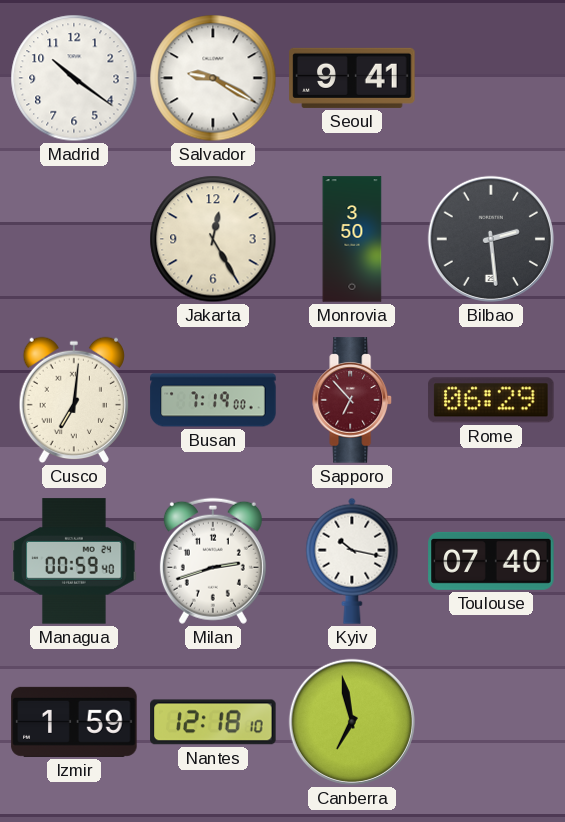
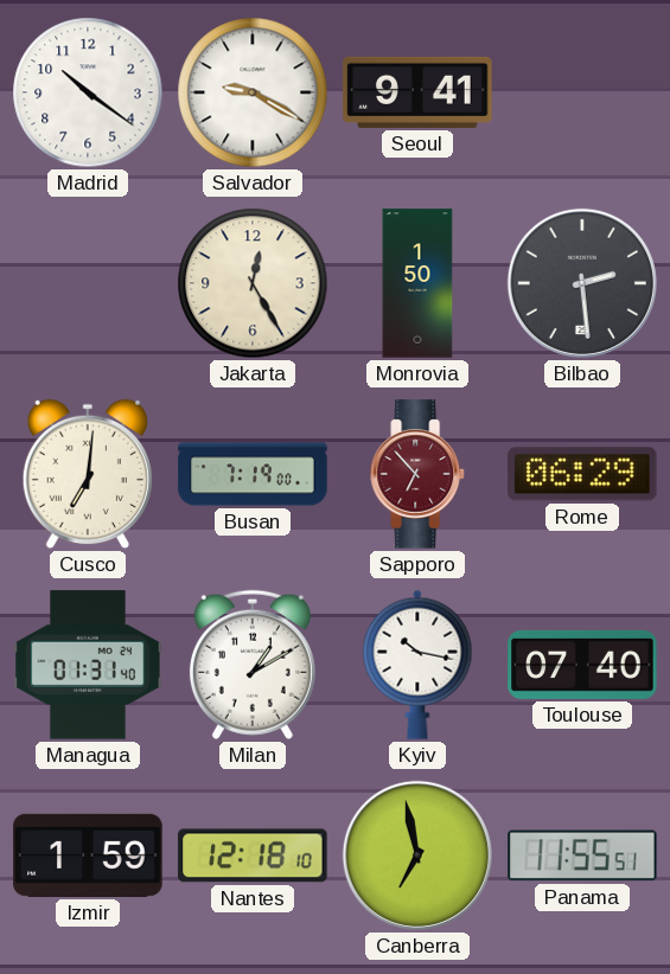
Monrovia: 3:50 -> 1:50 (417, 283)
Managua: 00:59 -> 01:31 (88, 665)
Milan: 2:42 -> 1:10 (253, 665)
Panama: none -> 11:55 (582, 856)
